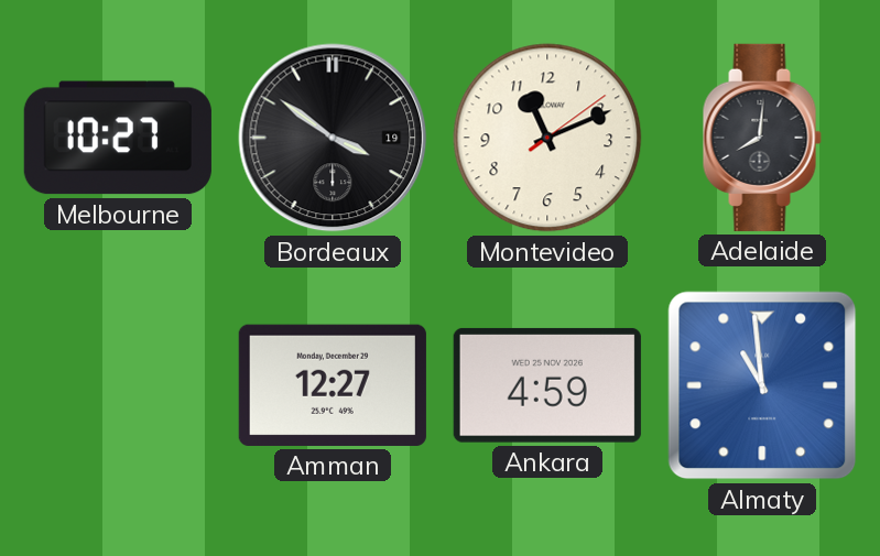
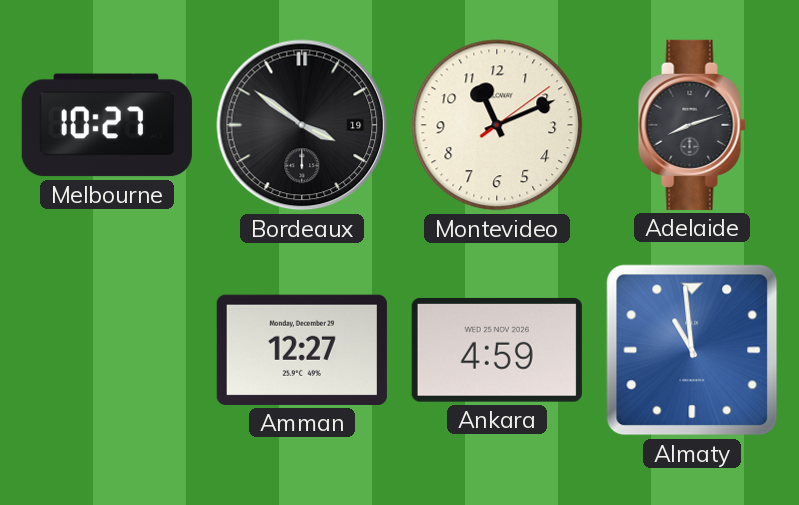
Adelaide: 8:01 -> 8:12 (692, 125)
